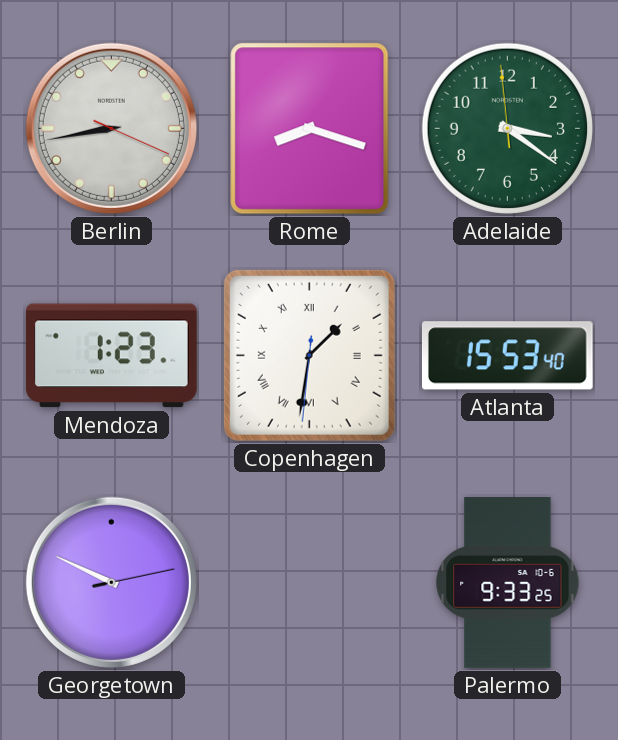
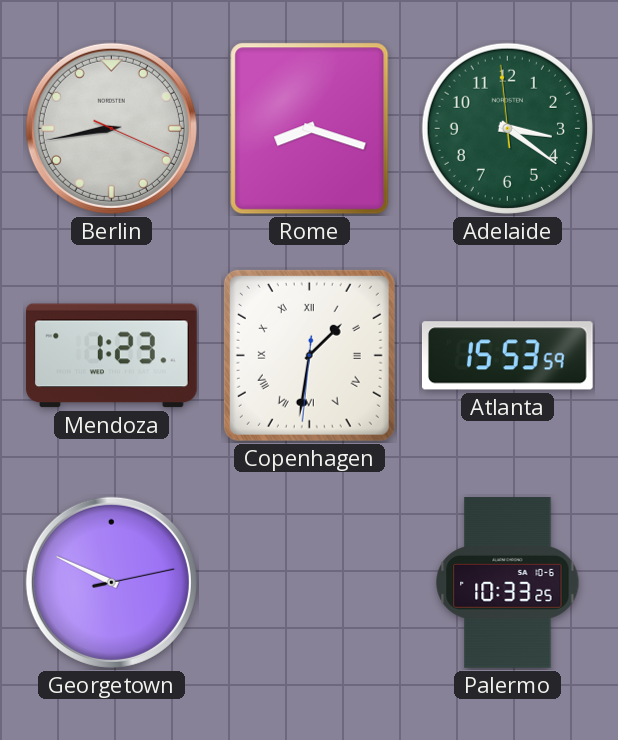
Atlanta: 15:53:40 -> 15:53:59 (507, 356)
Palermo: 9:33 -> 10:33 (508, 583)
